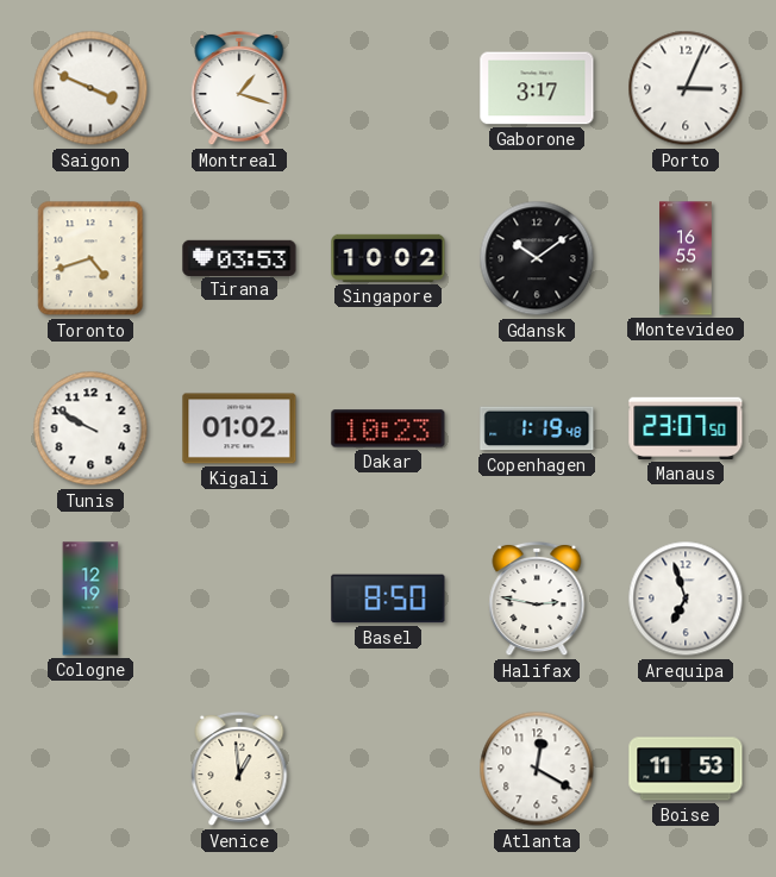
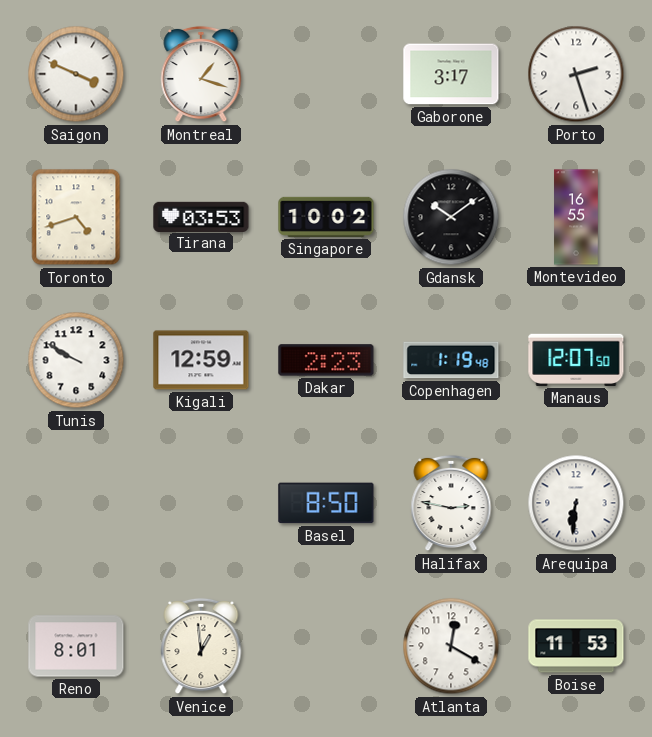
Porto: 3:04 -> 2:27 (576, 74)
Kigali: 01:02 -> 12:59 (201, 360)
Dakar: 10:23 -> 2:23 (326, 360)
Manaus: 23:07 -> 12:07 (576, 360)
Cologne: 12:19 -> none (90, 599)
Arequipa: 6:57 -> 6:31 (576, 503)
Reno: none -> 8:01 (76, 646)
